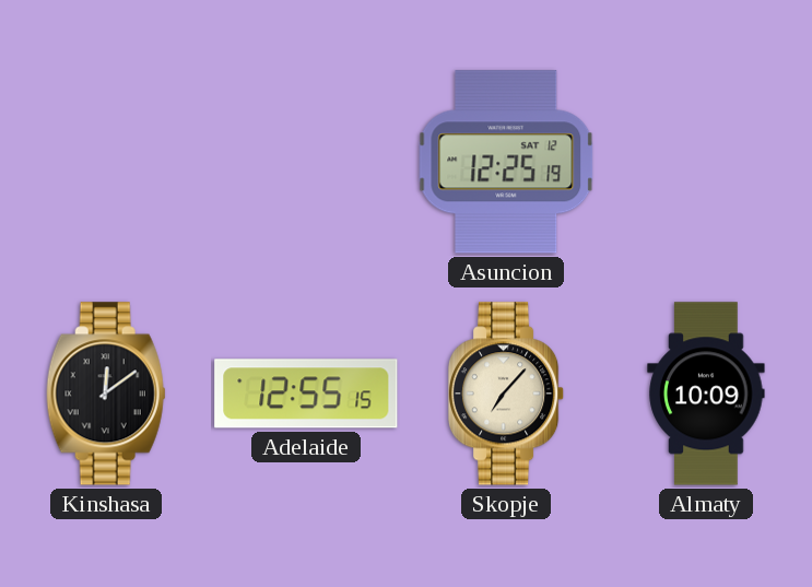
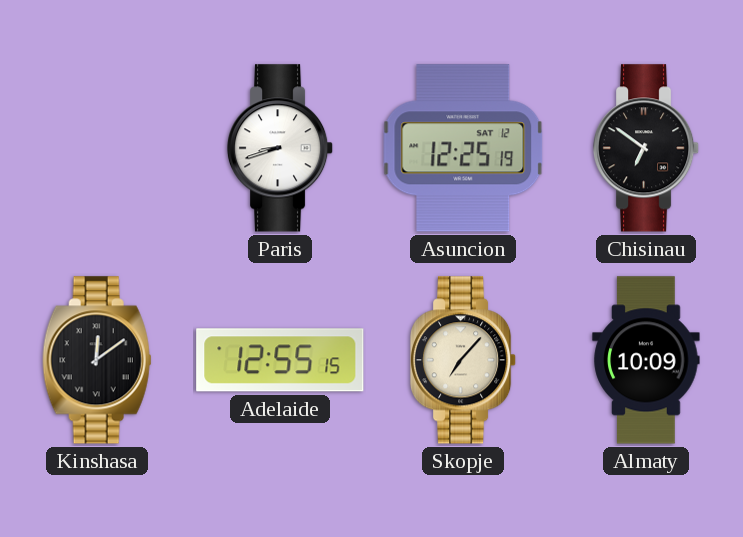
Paris: none -> 8:42 (280, 148)
Chisinau: none -> 6:51 (646, 148)
